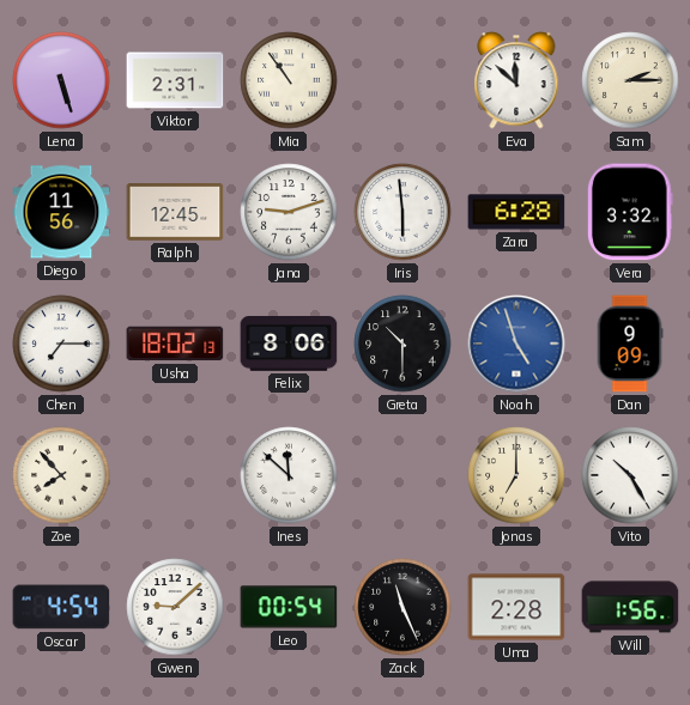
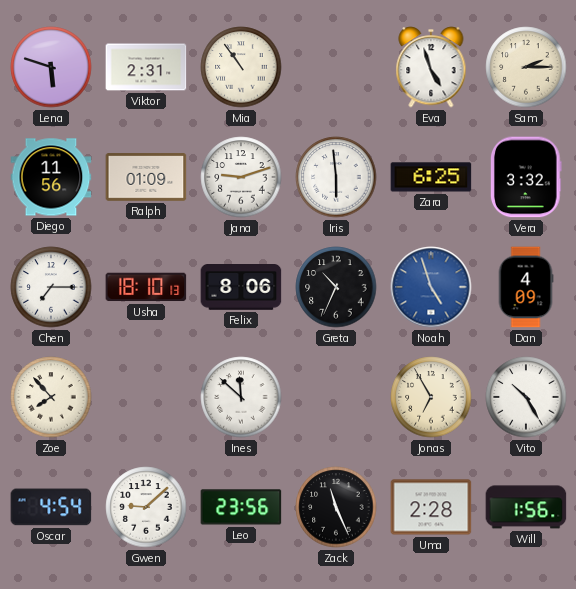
Lena: 5:27 -> 5:48 (51, 67)
Eva: 11:52 -> 4:57 (431, 67)
Ralph: 12:45 -> 01:09 (146, 177)
Zara: 6:28 -> 6:25 (431, 177)
Usha: 18:02 -> 18:10 (146, 287)
Greta: 10:30 -> 10:34 (336, 287)
Dan: 9:09 -> 4:09 (526, 287)
Jonas: 7:00 -> 6:55 (431, 397)
Leo: 00:54 -> 23:56 (241, 507)
